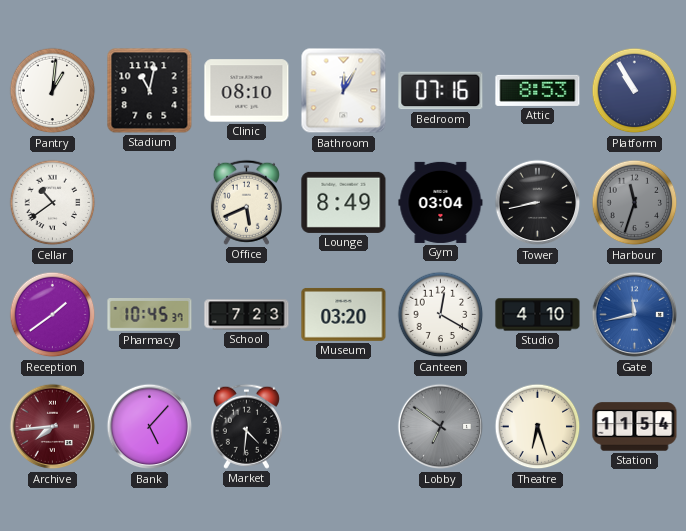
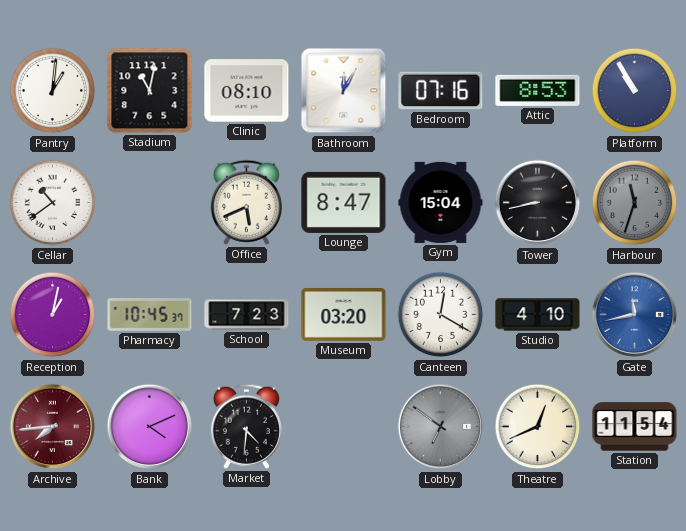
Lounge: 8:49 -> 8:47 (344, 202)
Gym: 03:04 -> 15:04 (441, 202)
Reception: 1:39 -> 1:02 (53, 315)
Bank: 5:07 -> 4:11 (150, 427)
Theatre: 6:27 -> 12:41 (538, 427)
